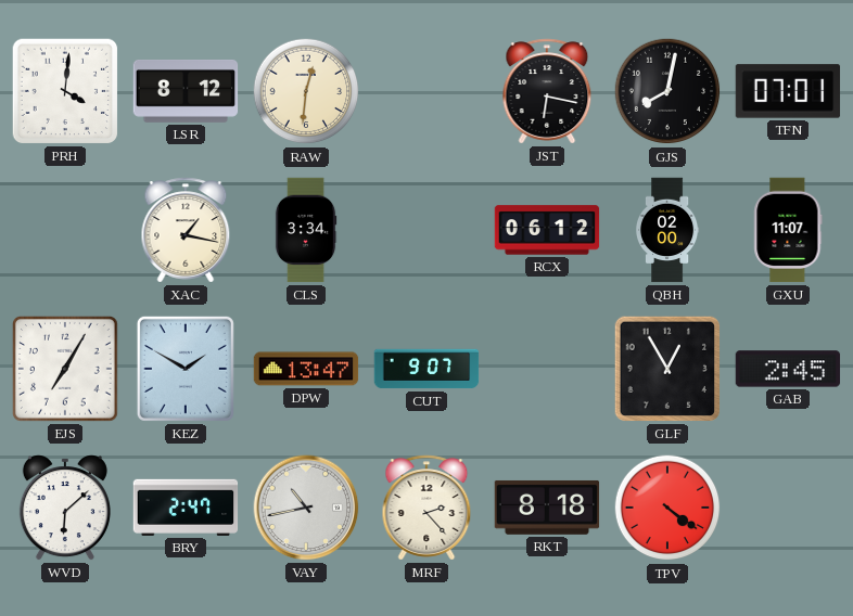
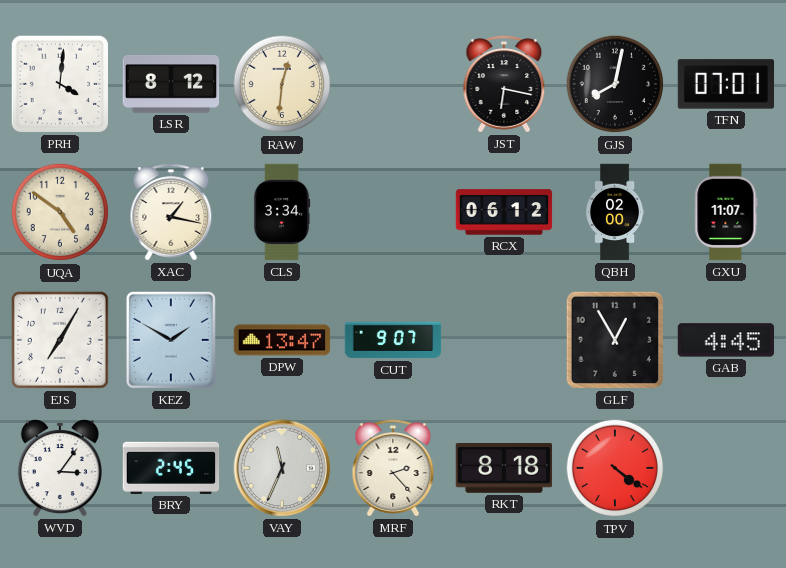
UQA: none -> 4:51 (60, 212)
GAB: 2:45 -> 4:45 (726, 340)
WVD: 6:08 -> 3:06 (60, 468)
BRY: 2:47 -> 2:45 (171, 468)
VAY: 10:43 -> 11:34 (282, 468)
